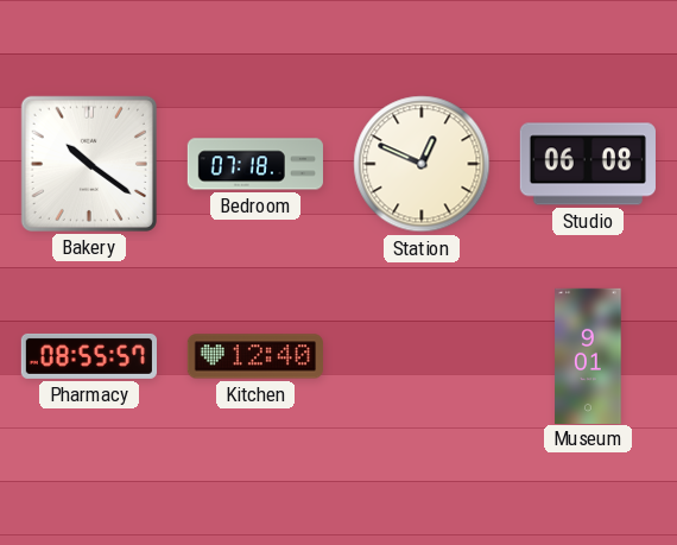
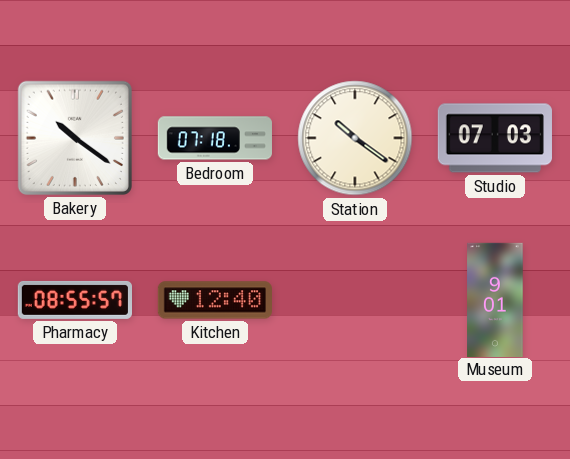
Station: 12:49 -> 10:21 (355, 138)
Studio: 06:08 -> 07:03 (495, 138)
